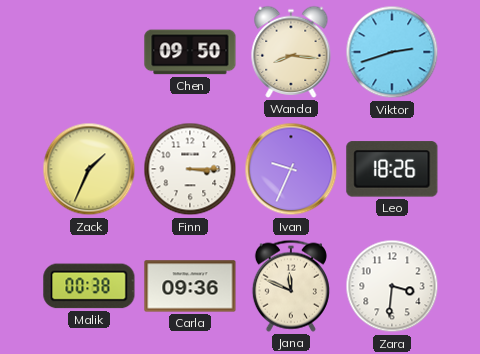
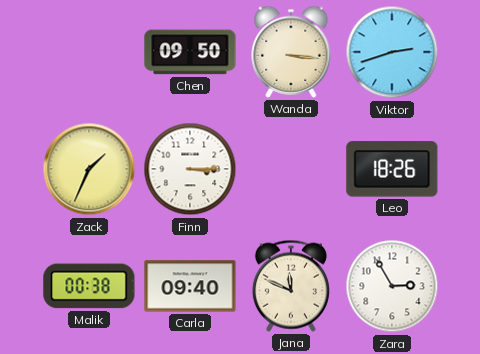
Wanda: 8:16 -> 3:16 (291, 52)
Ivan: 9:34 -> none (291, 169)
Carla: 09:36 -> 09:40 (190, 286)
Zara: 3:31 -> 2:55 (392, 286)
